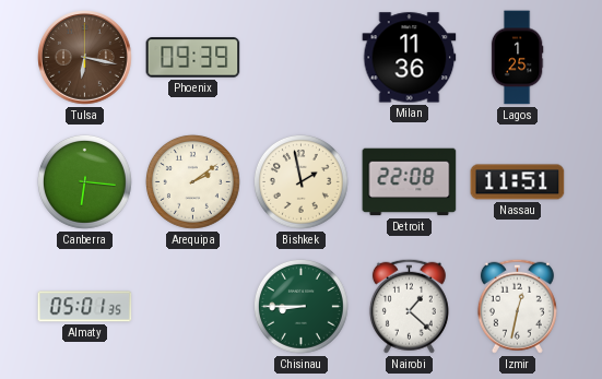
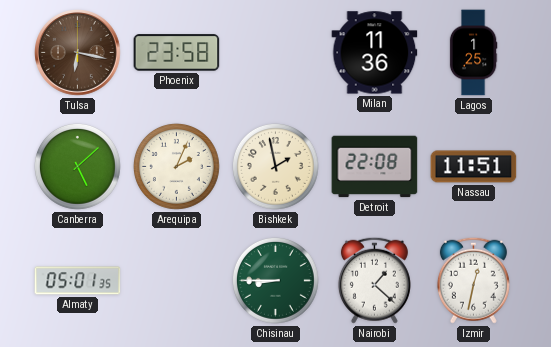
Phoenix: 09:39 -> 23:58 (177, 53)
Canberra: 6:16 -> 5:08 (77, 166)
Arequipa: 2:09 -> 2:04 (176, 166)
